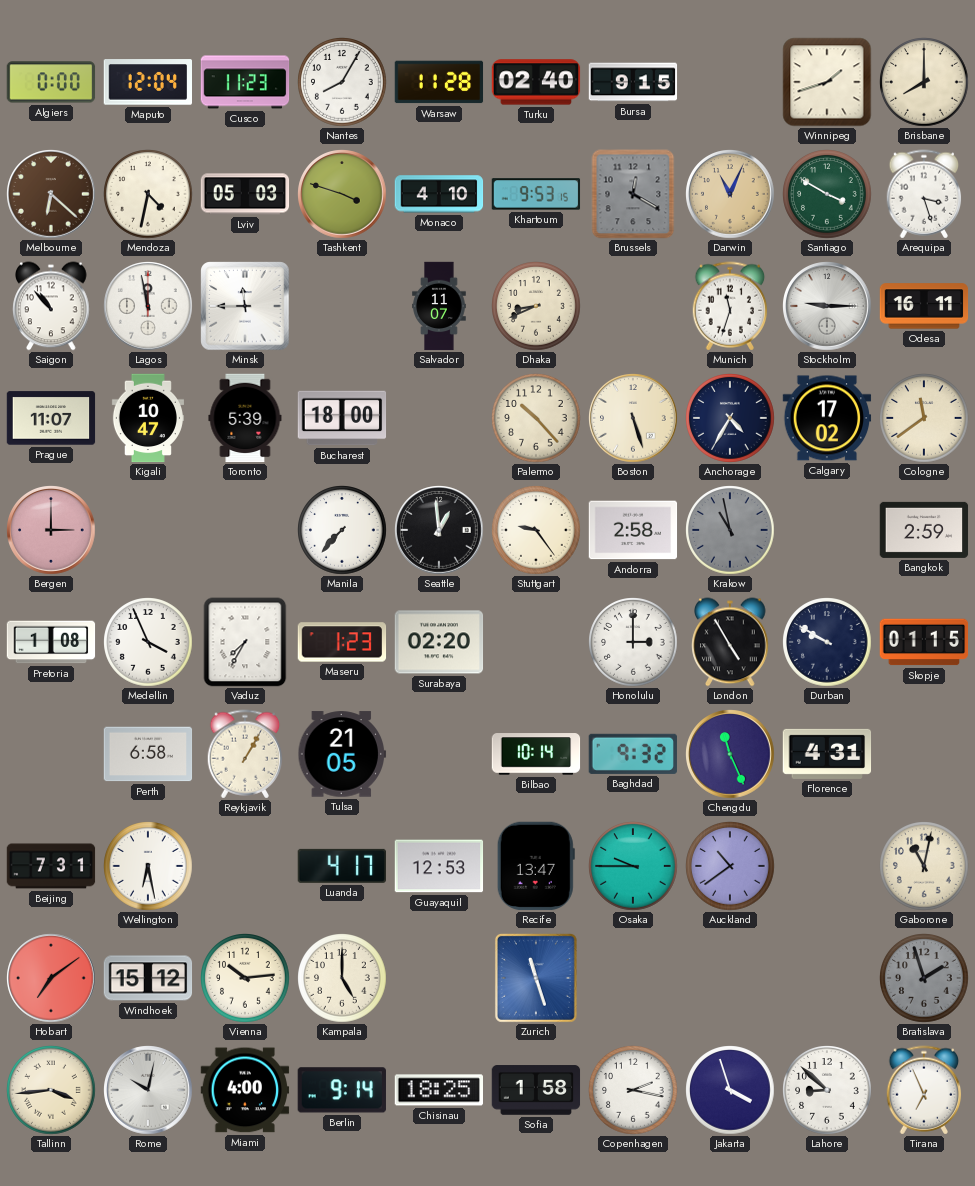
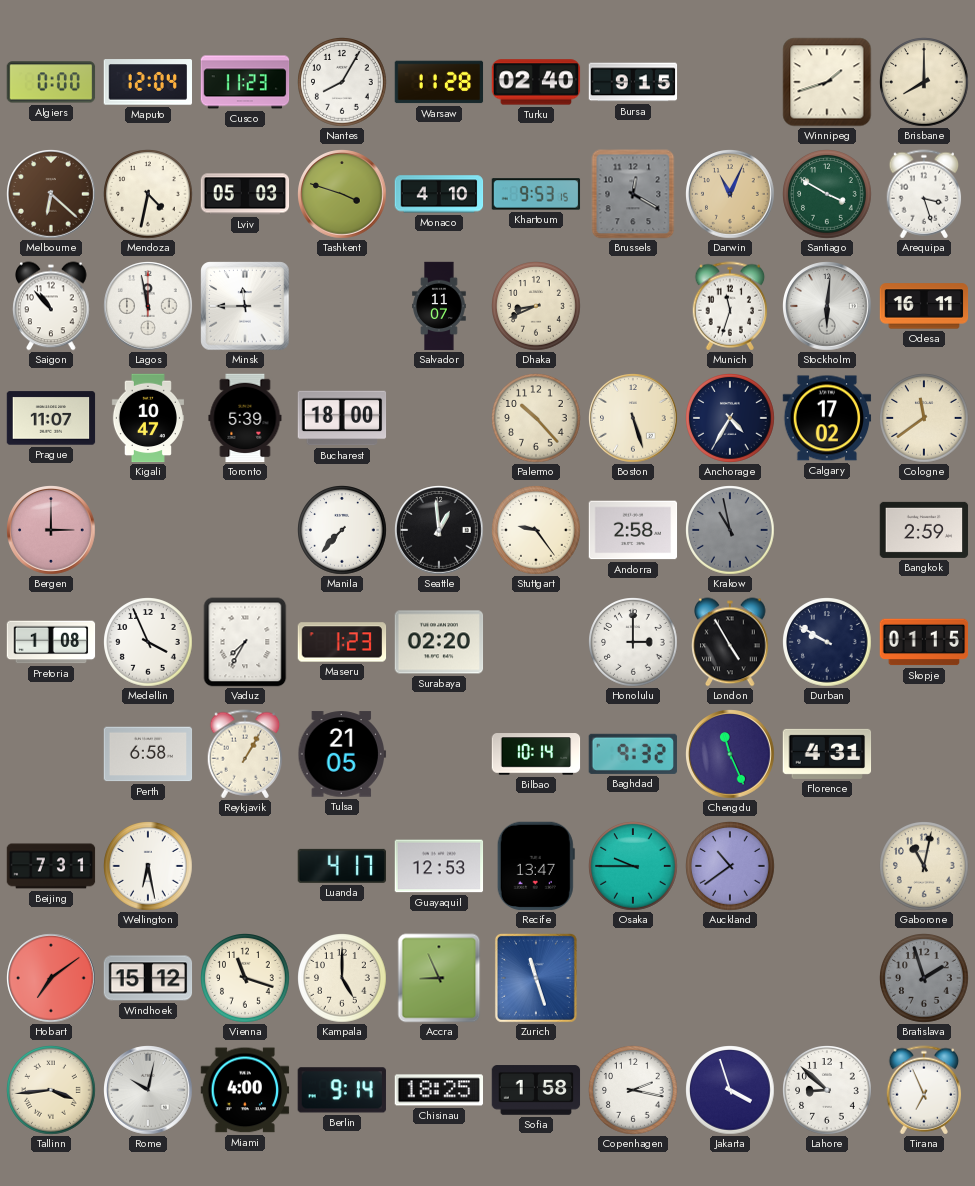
Stockholm: 9:15 -> 6:01 (827, 306)
Vienna: 10:14 -> 11:18 (245, 978)
Accra: none -> 8:56 (439, 978)
